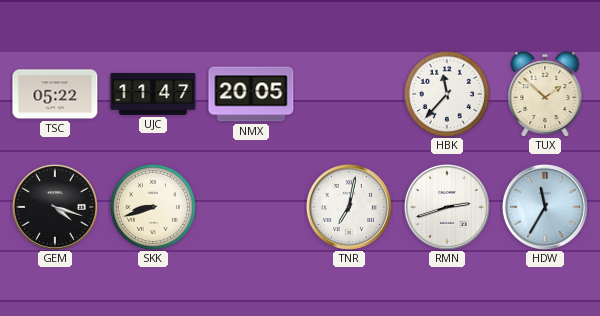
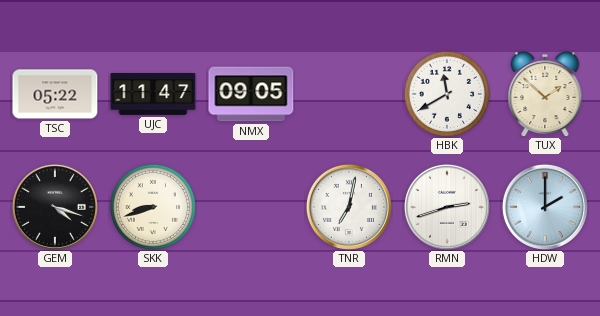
NMX: 20:05 -> 09:05 (251, 94)
HBK: 11:37 -> 11:40 (447, 94)
HDW: 11:35 -> 2:00 (545, 207)
